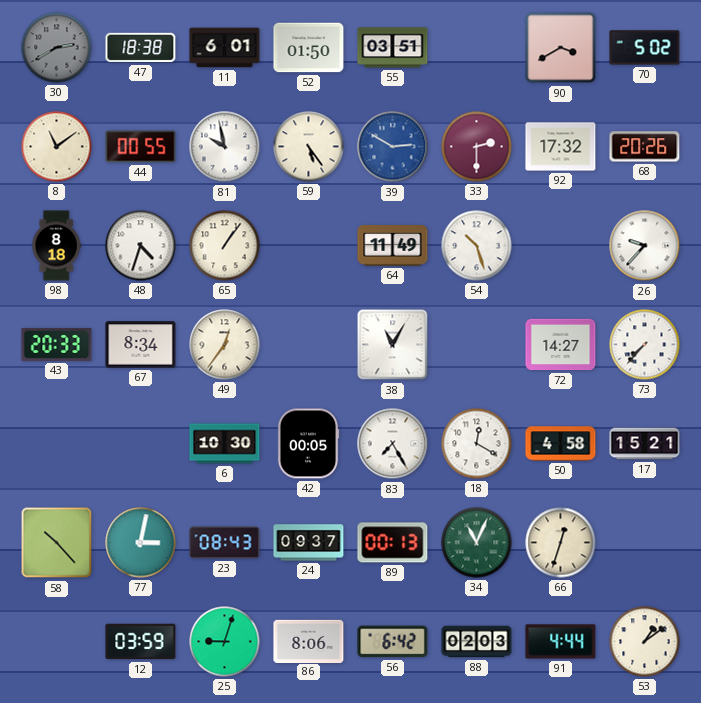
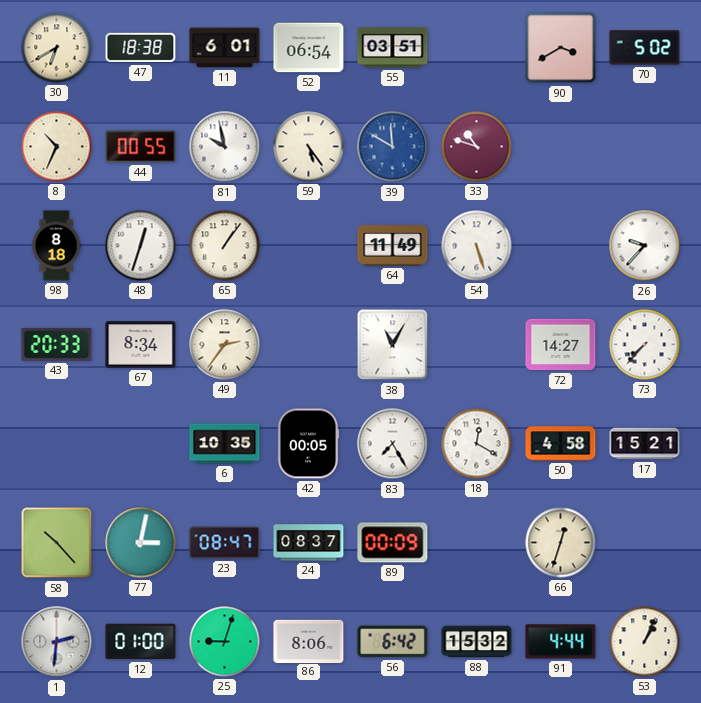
30: 2:40 -> 6:40 (57, 48)
30 dial: grey -> cream (57, 48)
52: 01:50 -> 06:54 (309, 48)
8: 11:09 -> 10:34 (57, 147)
39: 2:50 -> 11:50 (393, 147)
33: 2:30 -> 10:48 (477, 147)
92: 17:32 -> none (561, 147)
68: 20:26 -> none (645, 147)
48: 4:33 -> 12:33 (141, 246)
54: 10:27 -> 5:27 (477, 246)
49: 12:36 -> 2:36 (225, 345)
6: 10:30 -> 10:35 (225, 444)
23: 08:43 -> 08:47 (225, 543)
24: 09:37 -> 08:37 (309, 543)
89: 00:13 -> 00:09 (393, 543)
34: 11:04 -> none (477, 543)
1: none -> 2:31 (57, 642)
12: 03:59 -> 01:00 (141, 642)
88: 02:03 -> 15:32 (477, 642)
53: 1:09 -> 1:04 (645, 642)
